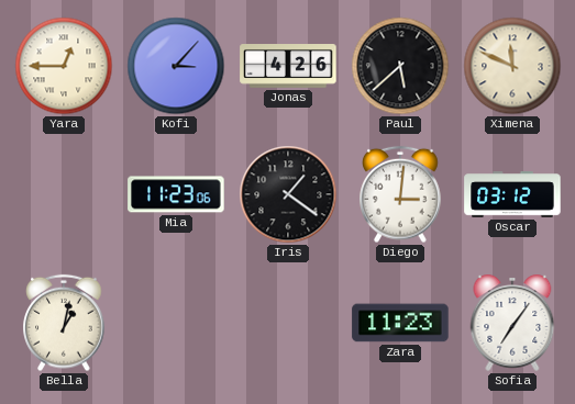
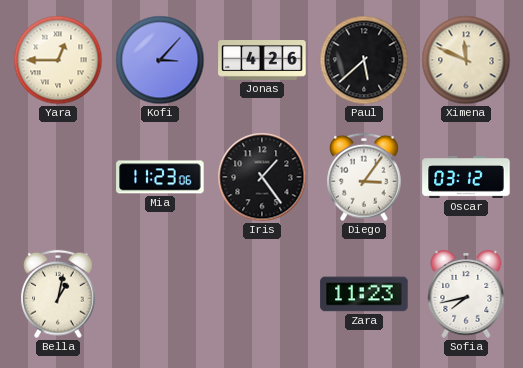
Iris: 1:21 -> 1:24 (262, 177)
Diego: 3:01 -> 3:06 (364, 177)
Sofia: 7:06 -> 7:43 (466, 295)
